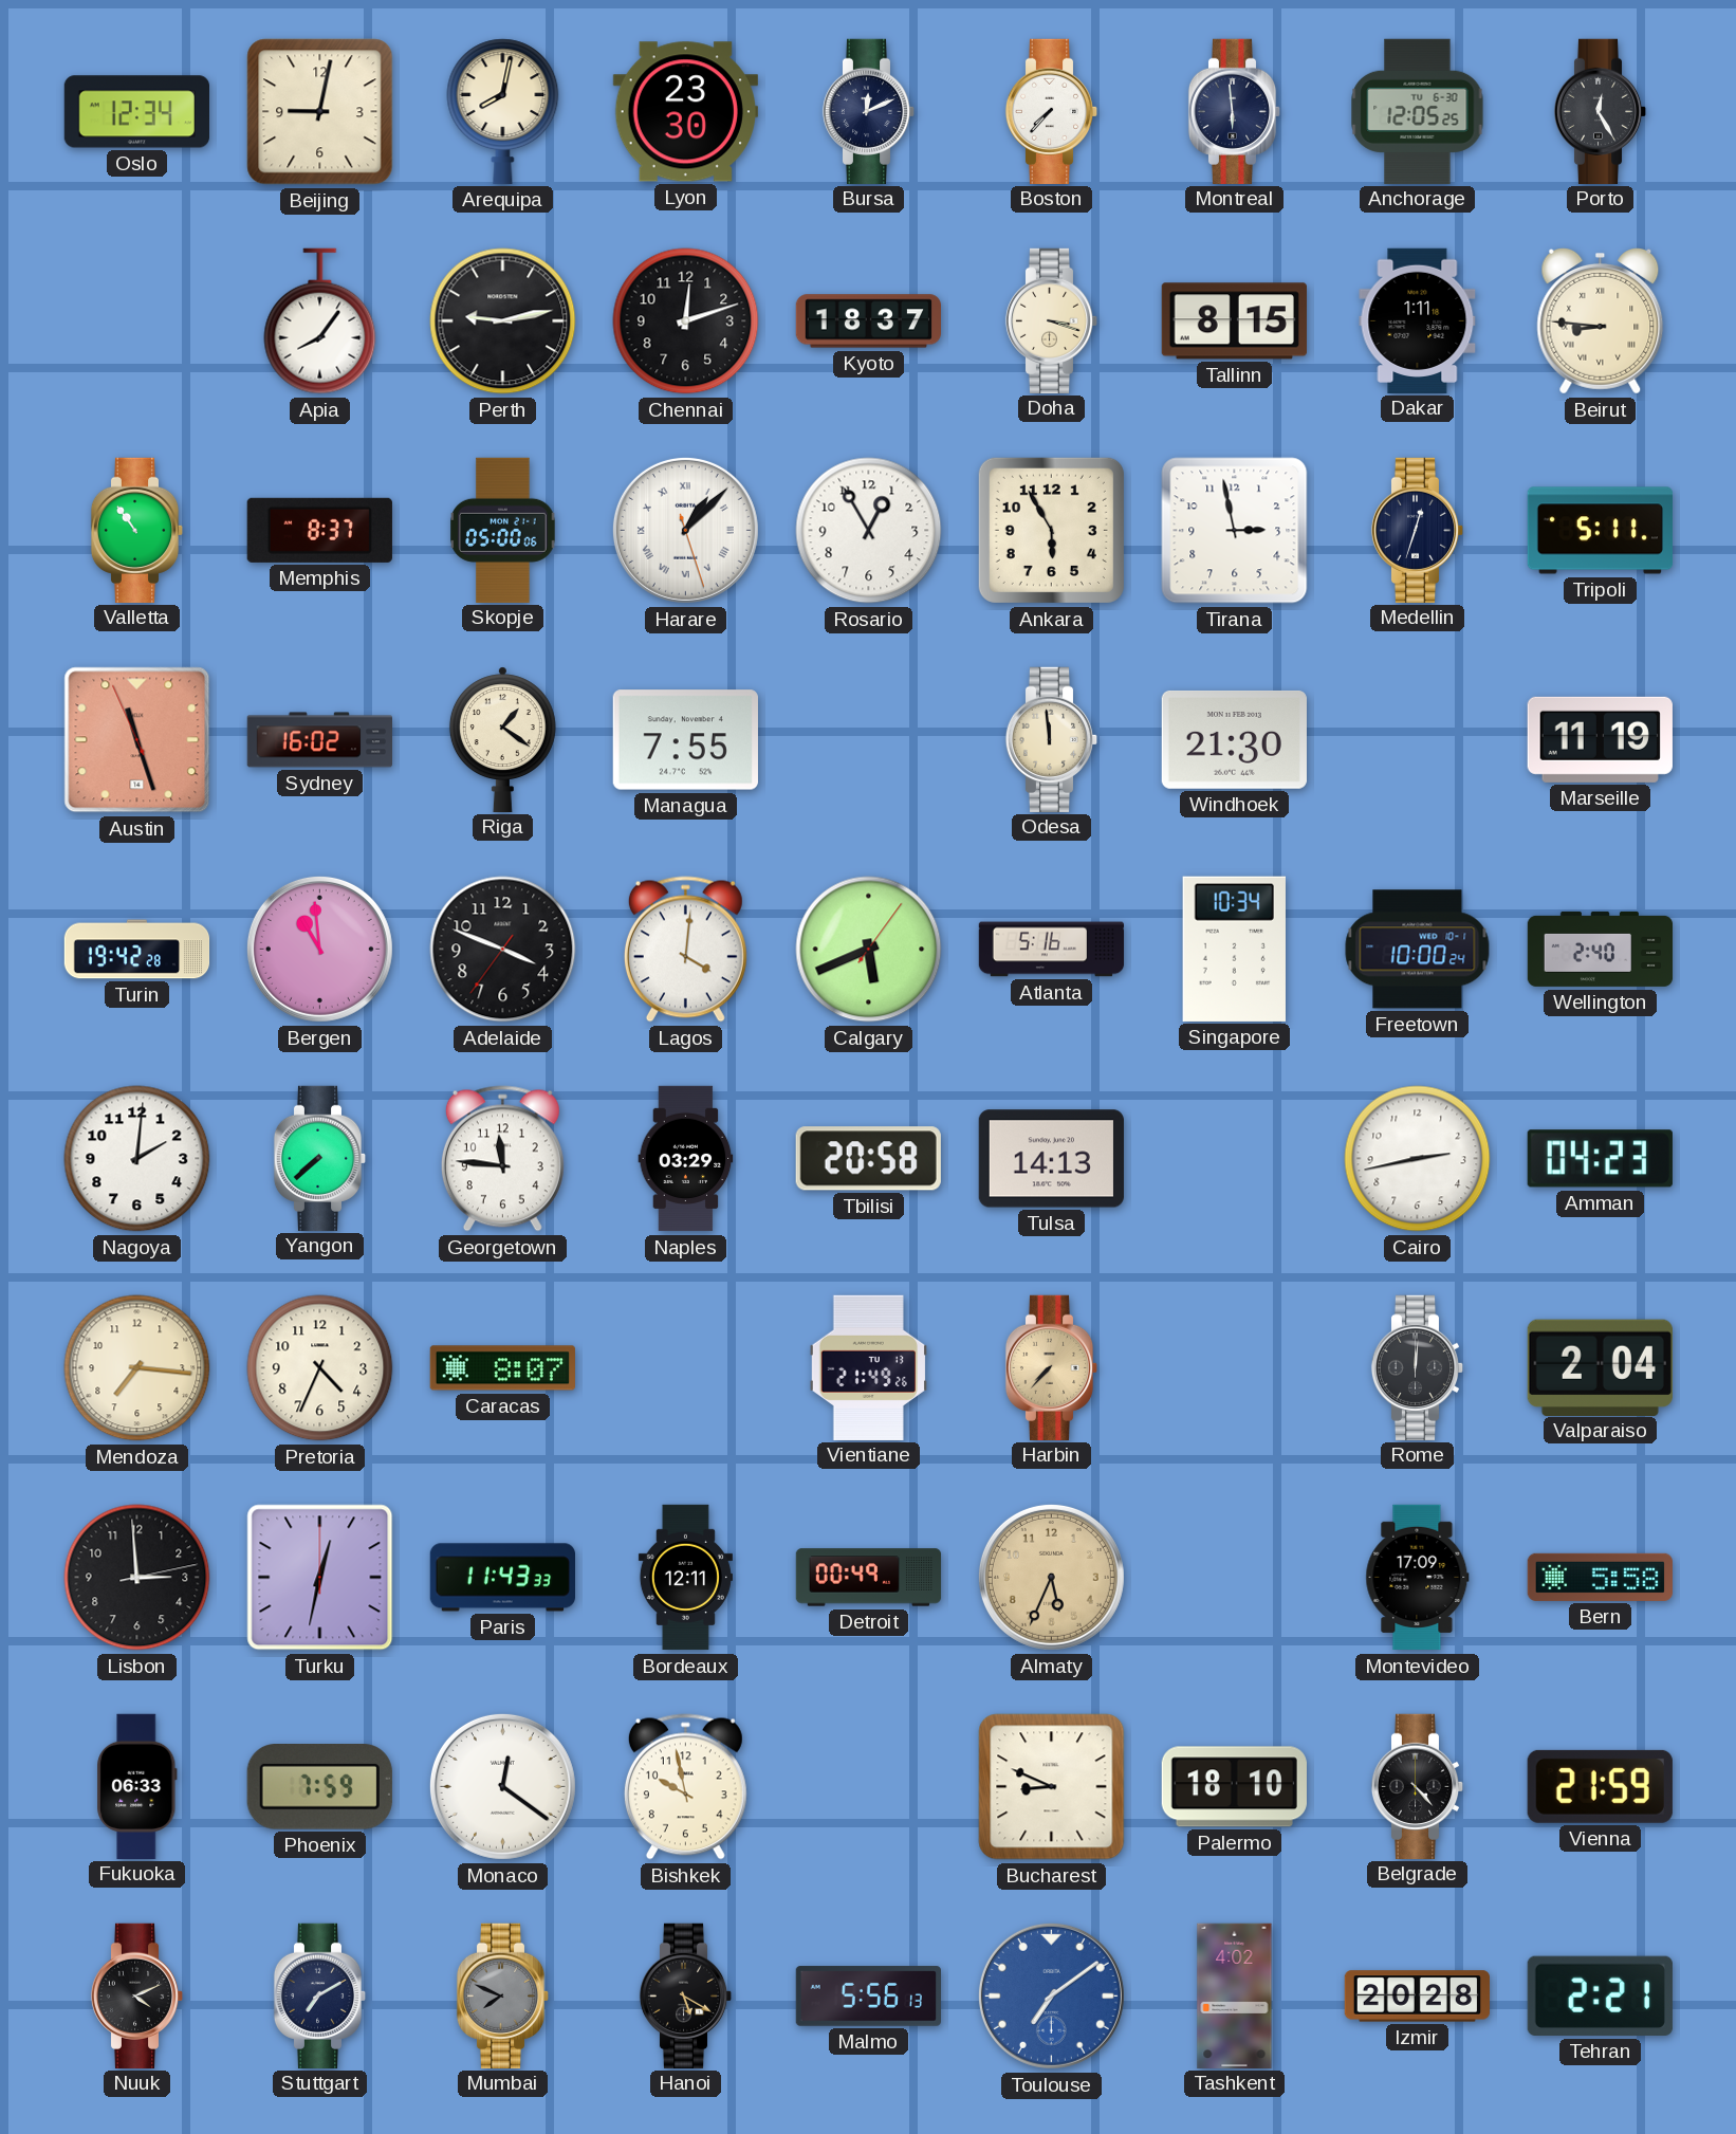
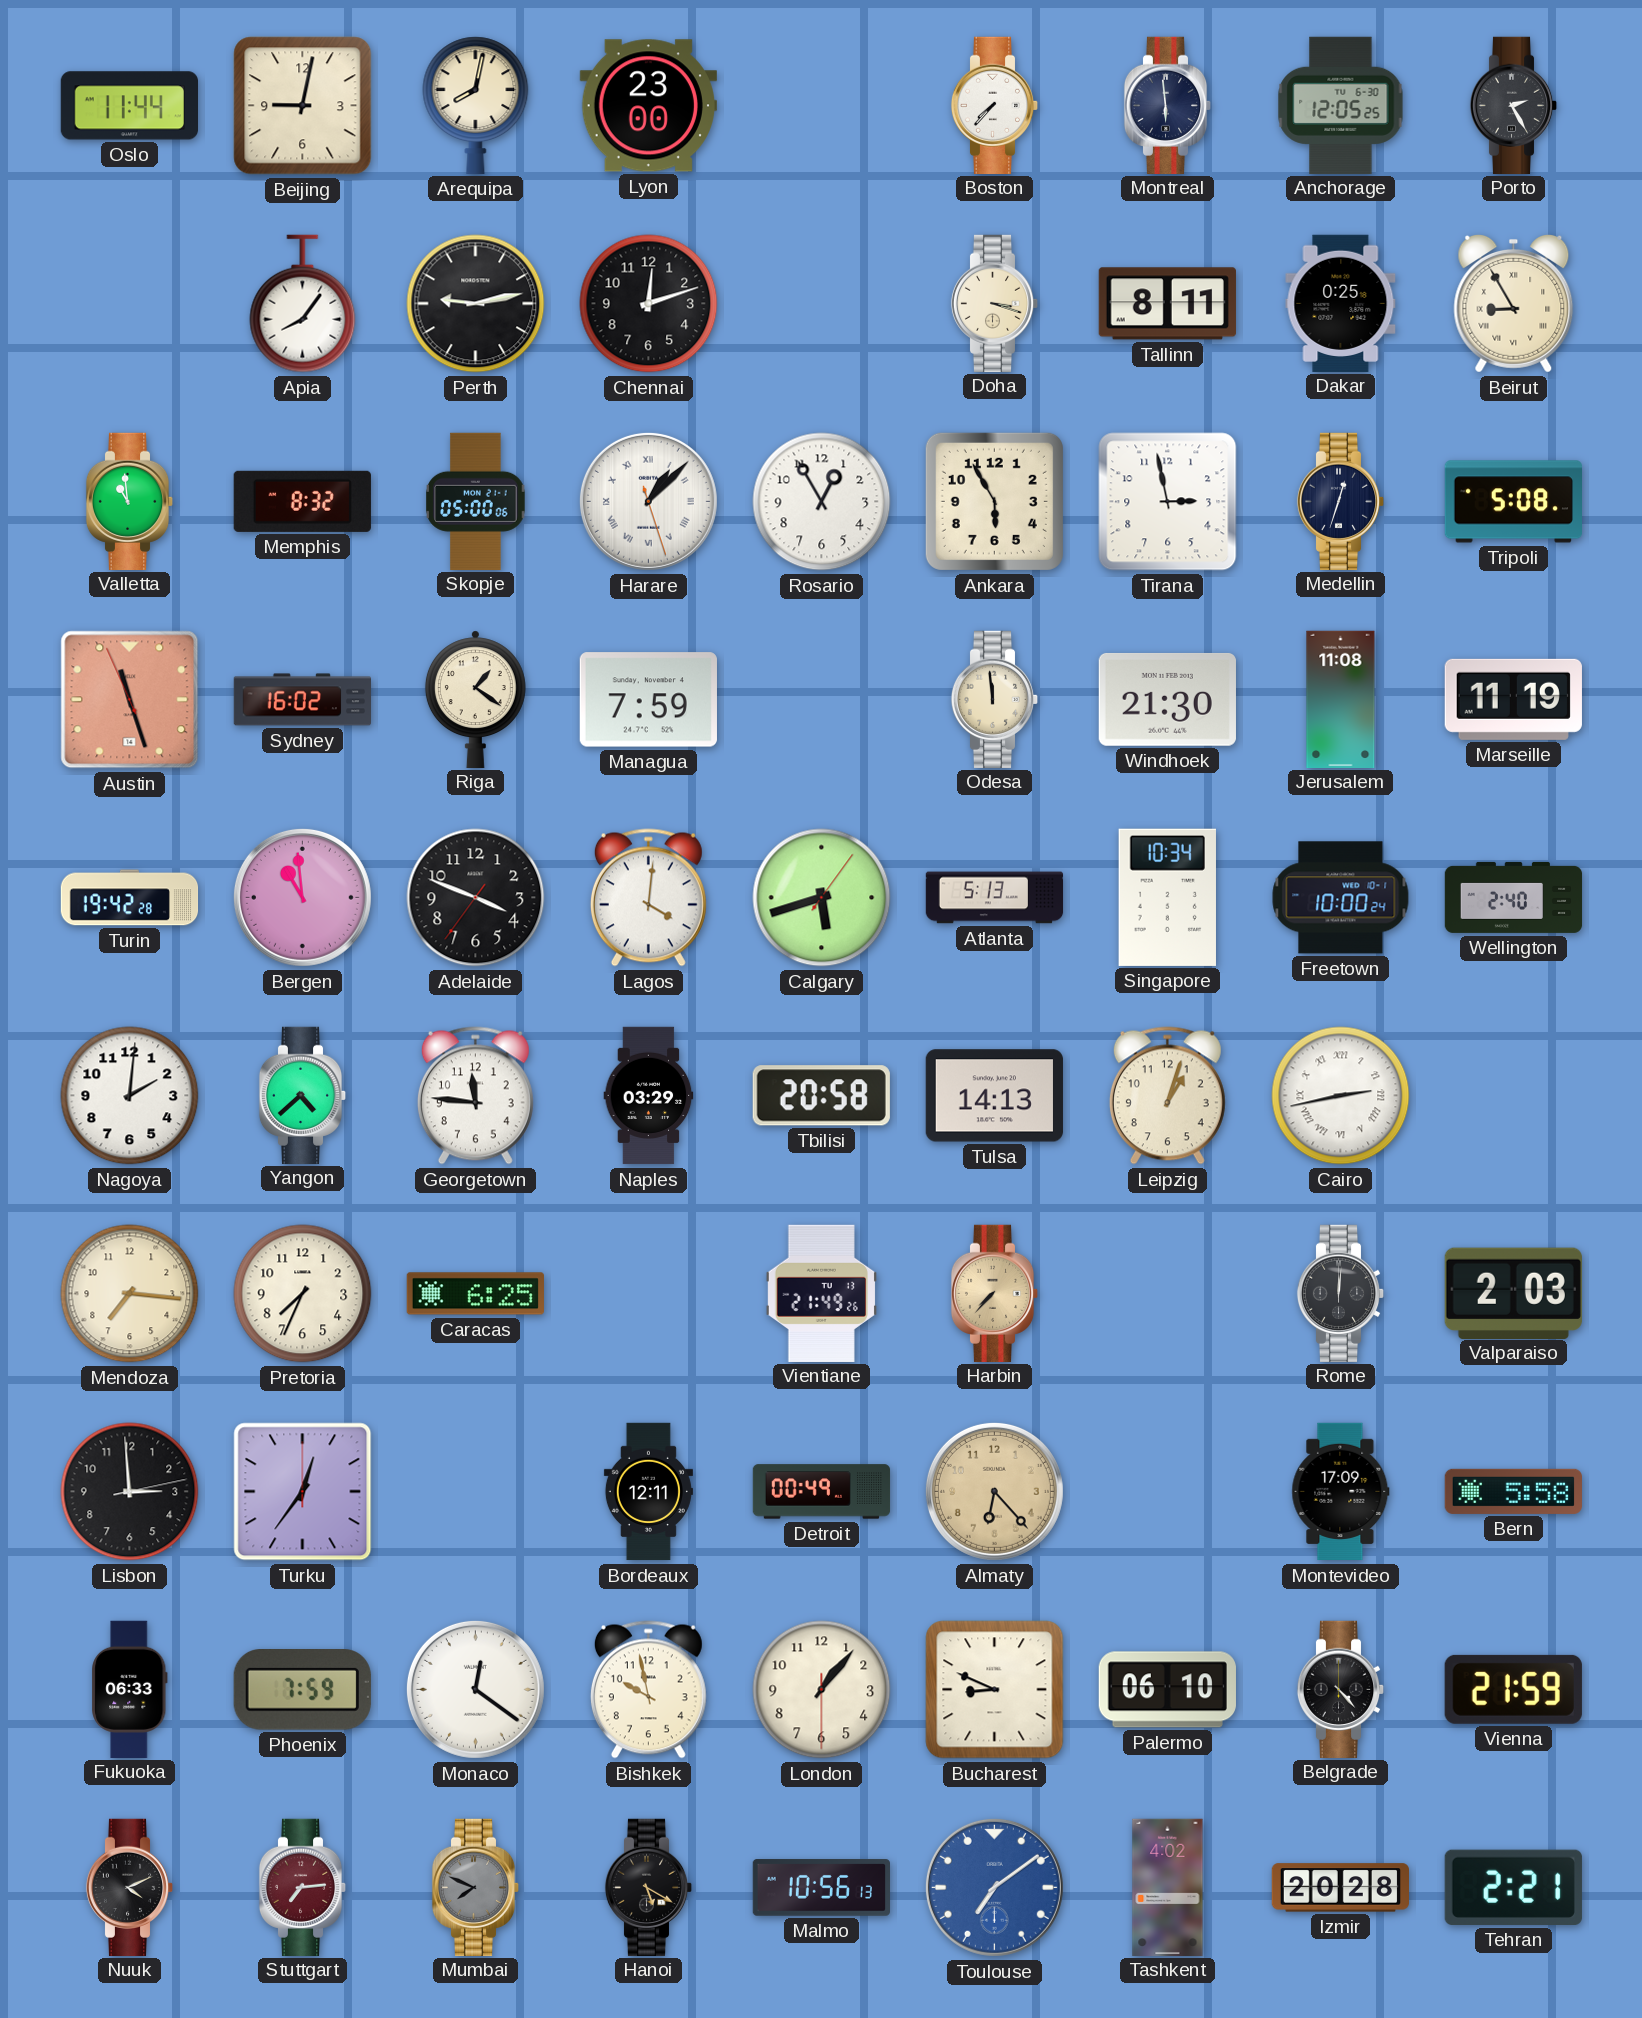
Oslo: 12:34 -> 11:44 (129, 106)
Lyon: 23:30 -> 23:00 (648, 106)
Bursa: 12:11 -> none (869, 111)
Porto: 12:25 -> 2:25 (1514, 105)
Kyoto: 18:37 -> none (869, 321)
Tallinn: 8:15 -> 8:11 (1167, 304)
Dakar: 1:11 -> 0:25 (1341, 303)
Beirut: 8:46 -> 8:55 (1514, 303)
Valletta: 10:54 -> 10:59 (130, 501)
Memphis: 8:37 -> 8:32 (302, 501)
Tripoli: 5:11 -> 5:08 (1513, 502)
Managua: 7:55 -> 7:59 (648, 700)
Jerusalem: none -> 11:08 (1341, 699)
Calgary: 5:41 -> 5:42 (822, 898)
Atlanta: 5:16 -> 5:13 (995, 898)
Yangon: 7:38 -> 4:38 (303, 1095)
Leipzig: none -> 1:03 (1167, 1096)
Cairo numerals: Arabic -> Roman (1341, 1096)
Amman: 04:23 -> none (1600, 1159)
Pretoria: 4:34 -> 7:34 (303, 1294)
Caracas: 8:07 -> 6:25 (475, 1294)
Valparaiso: 2:04 -> 2:03 (1513, 1293)
Turku: 12:32 -> 12:36 (303, 1492)
Paris: 11:43 -> none (502, 1578)
Almaty: 5:34 -> 6:23 (994, 1491)
London: none -> 1:06 (822, 1690)
Palermo: 18:10 -> 06:10 (1167, 1690)
Stuttgart: 7:10 -> 7:14 (303, 1887)
Stuttgart dial: navy -> burgundy (303, 1887)
Malmo: 5:56 -> 10:56 (821, 1888)
